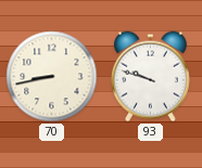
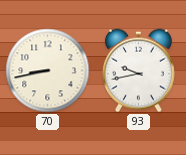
93: 9:48 -> 9:43 (138, 71)
